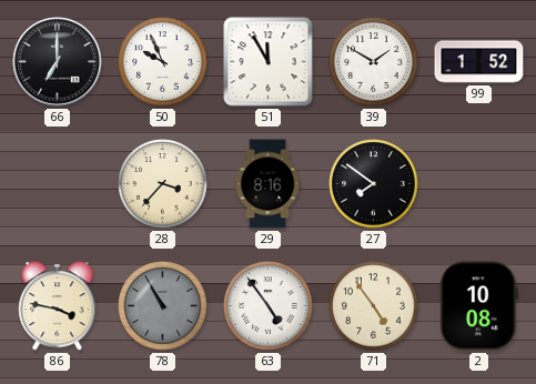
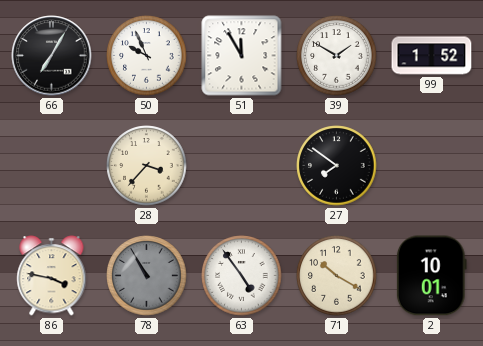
66: 7:00 -> 7:05 (52, 56)
29: 8:16 -> none (267, 184)
71: 4:54 -> 10:20 (337, 276)
2: 10:08 -> 10:01 (431, 276)
